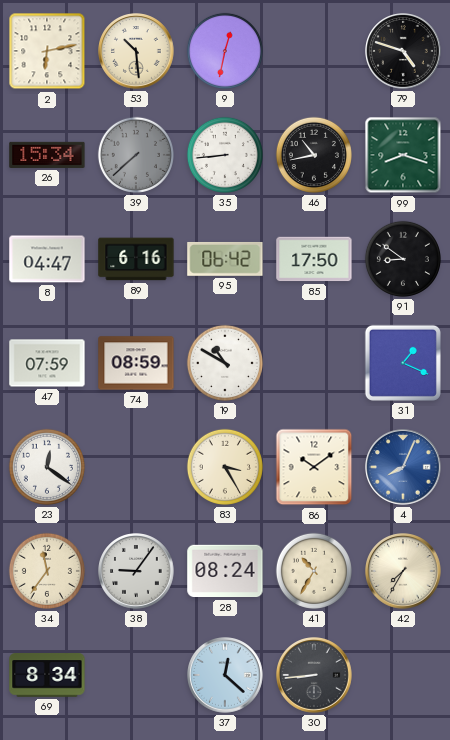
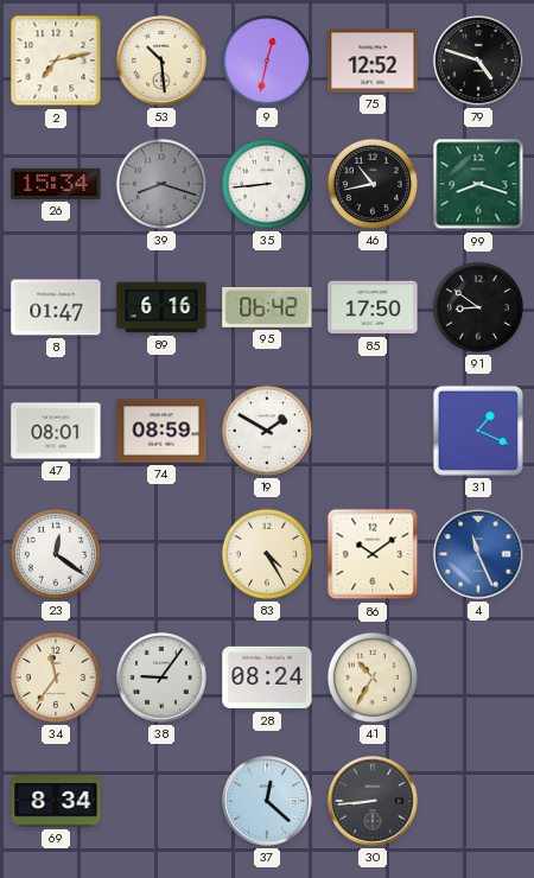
2: 6:13 -> 7:13 (56, 61)
75: none -> 12:52 (373, 61)
39: 7:38 -> 8:18 (161, 184)
8: 04:47 -> 01:47 (56, 307)
47: 07:59 -> 08:01 (56, 431)
19: 10:50 -> 1:50 (267, 431)
83: 3:25 -> 4:25 (267, 554)
4: 8:04 -> 11:26 (478, 554)
42: 7:35 -> none (403, 571)
